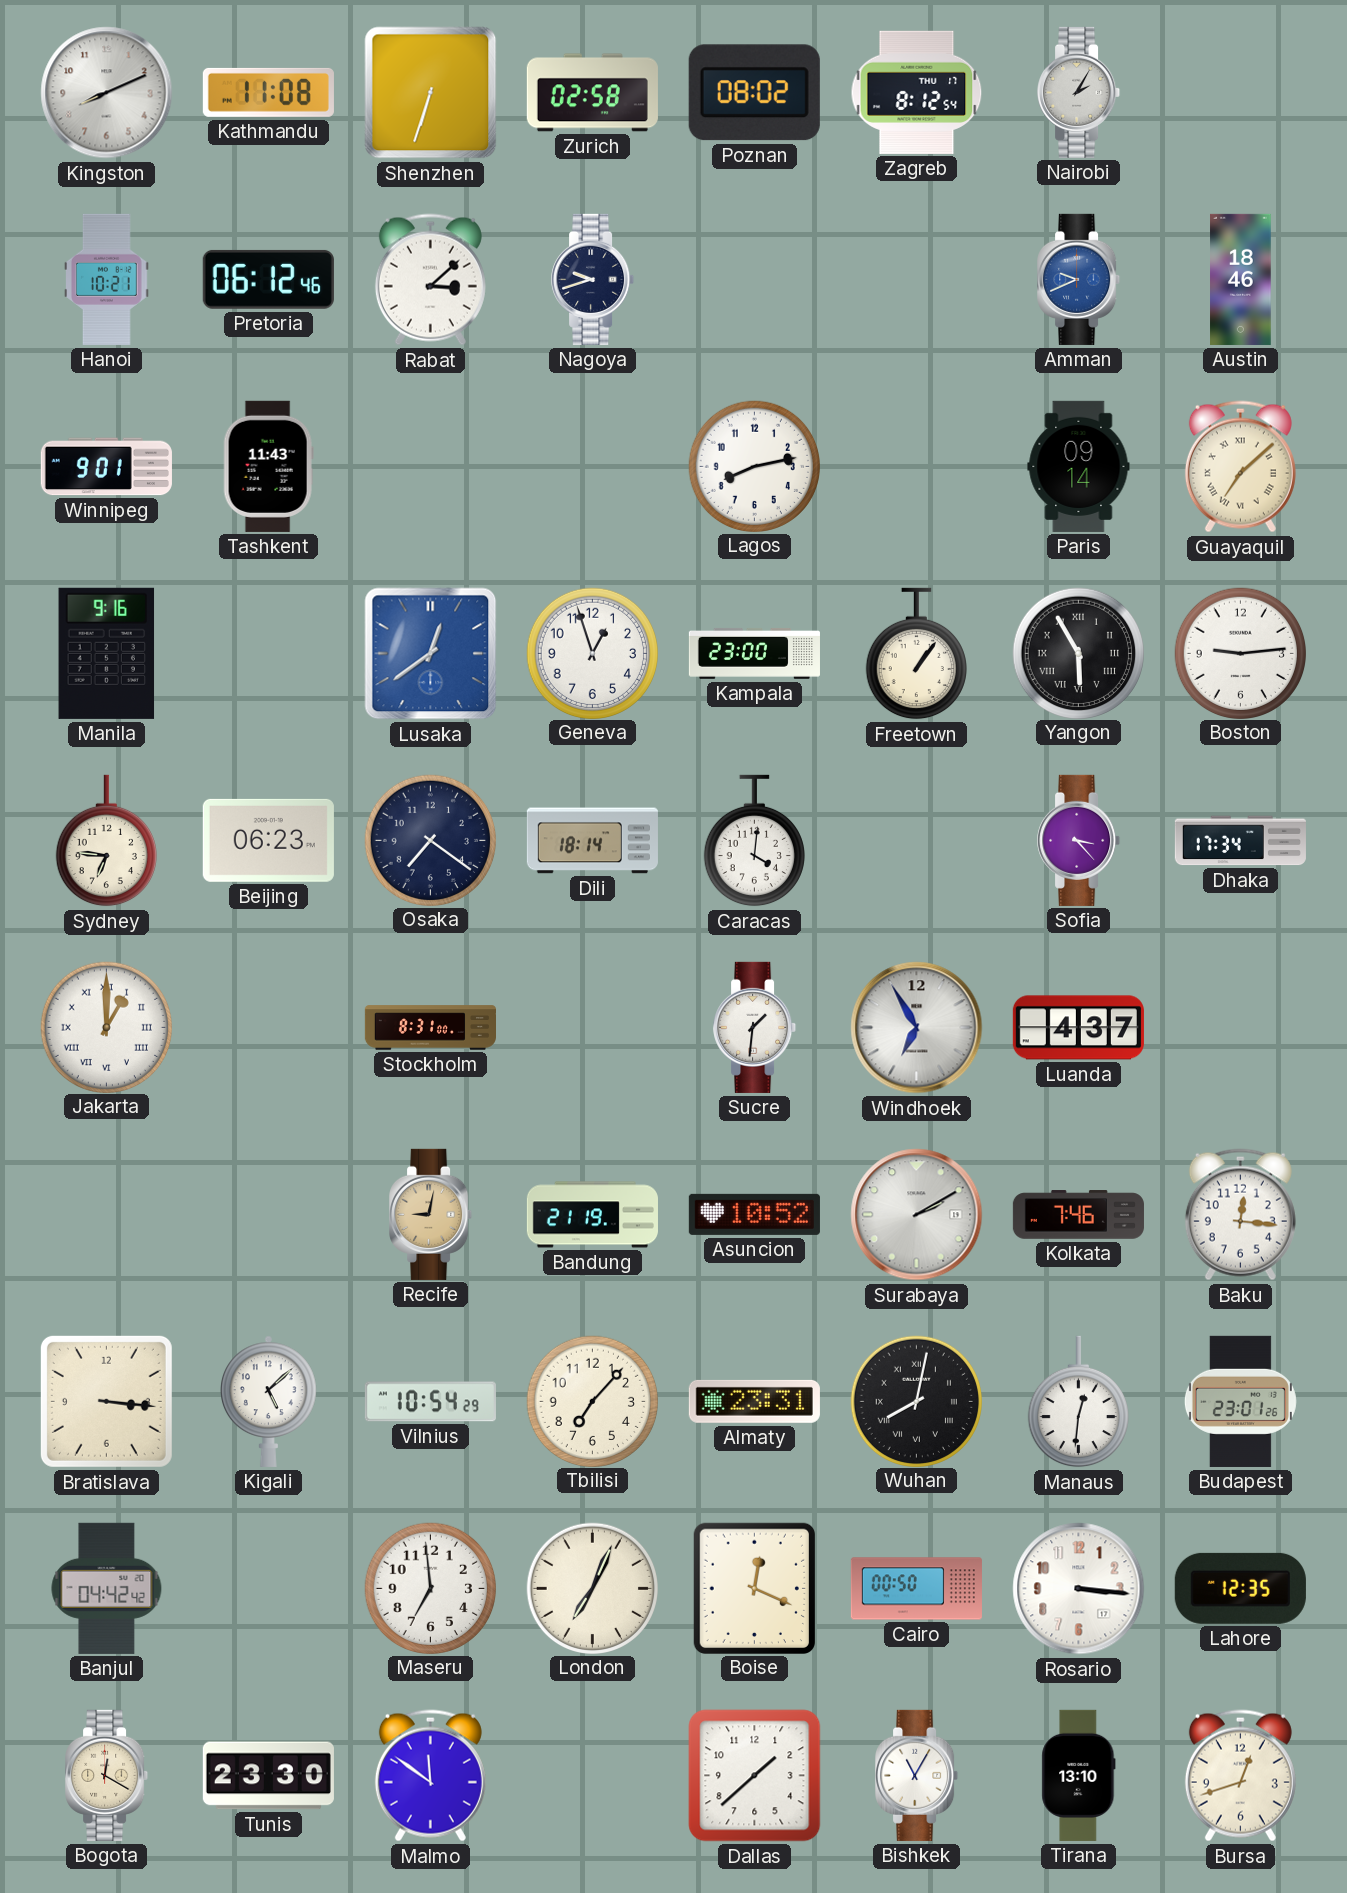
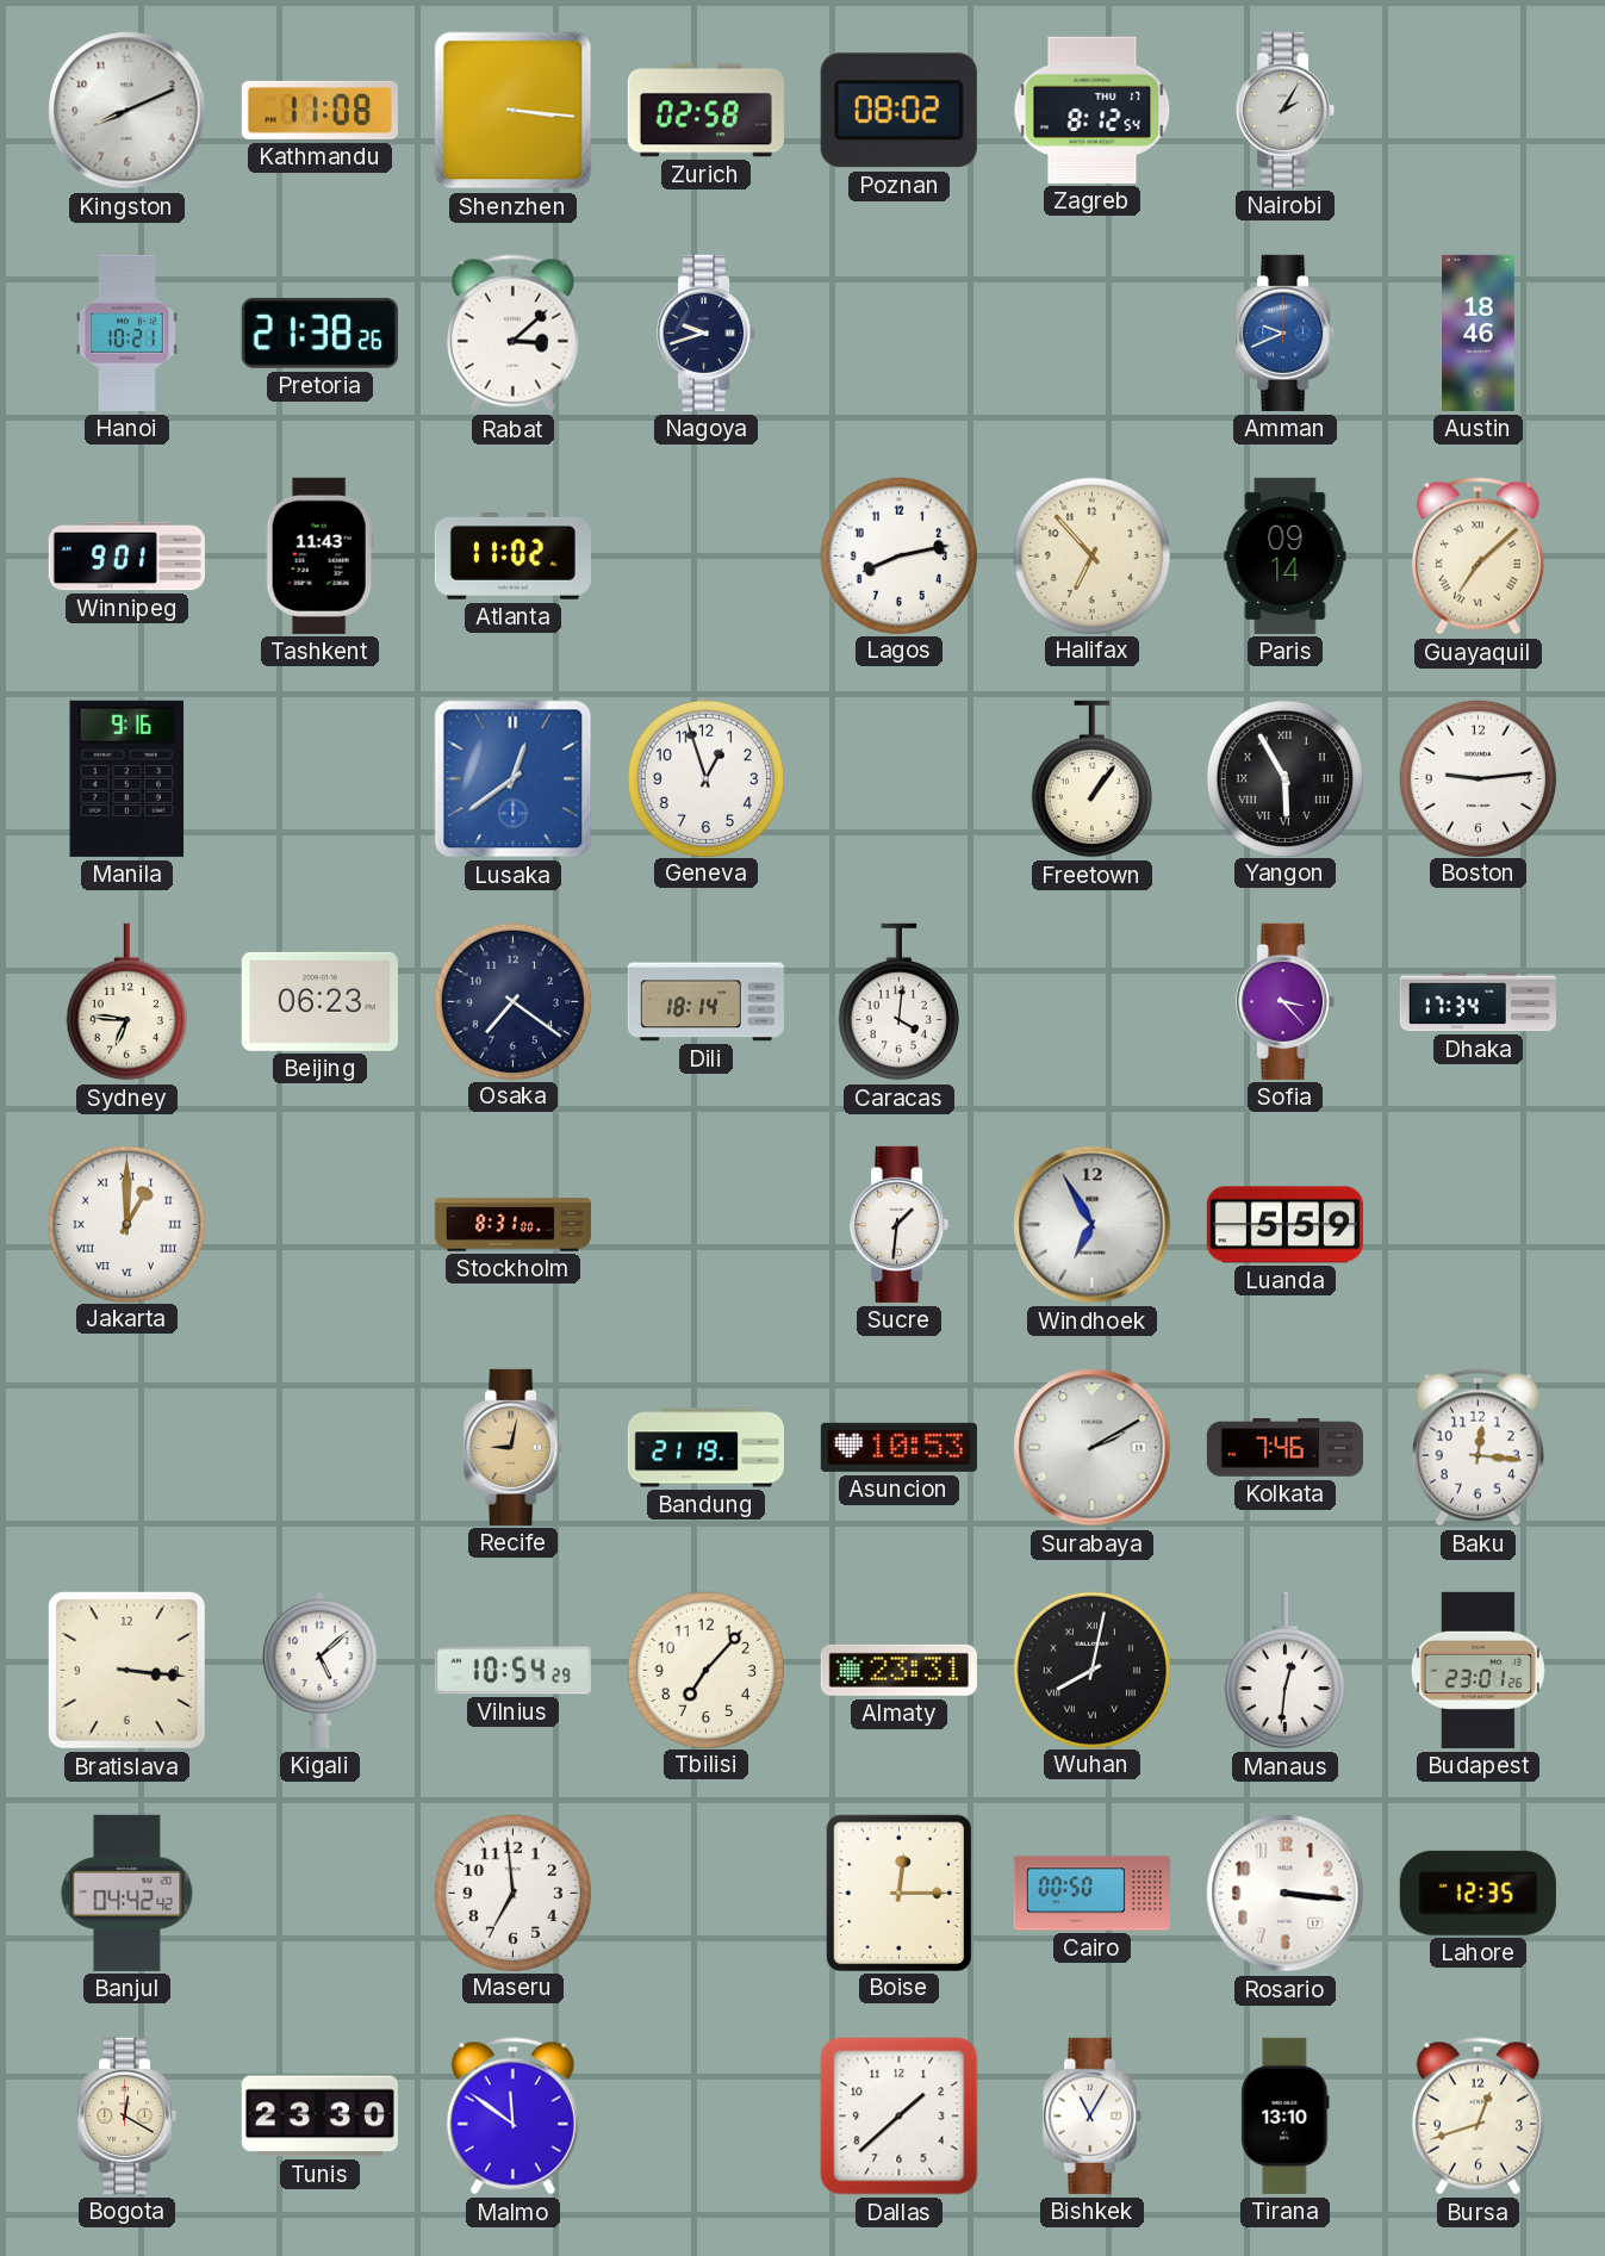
Shenzhen: 6:33 -> 3:16 (514, 111)
Pretoria: 06:12 -> 21:38 (319, 333)
Atlanta: none -> 11:02 (512, 557)
Halifax: none -> 6:53 (1091, 555)
Kampala: 23:00 -> none (754, 653)
Luanda: 4:37 -> 5:59 (1284, 1225)
Asuncion: 10:52 -> 10:53 (898, 1447)
London: 7:04 -> none (592, 1588)
Boise: 12:19 -> 12:15 (898, 1893)
